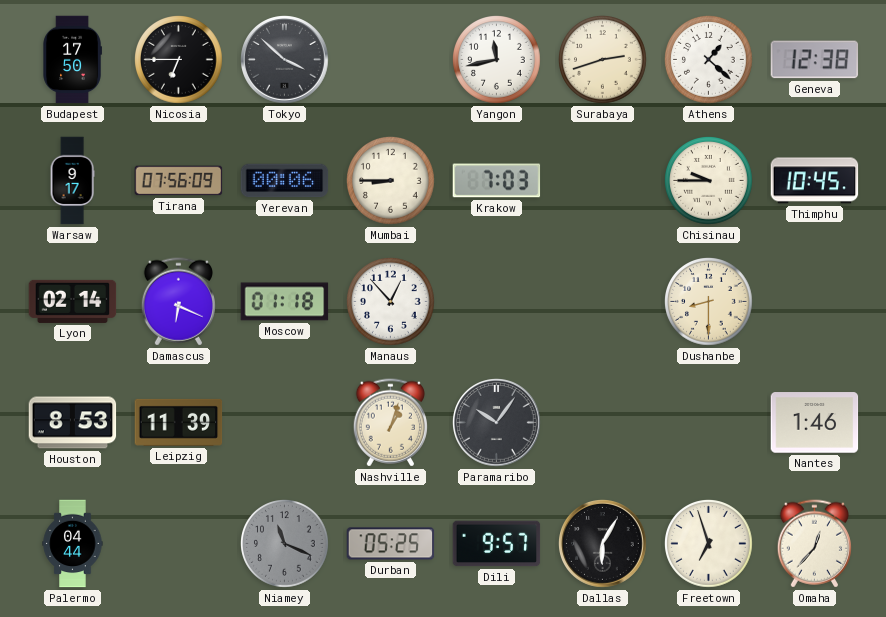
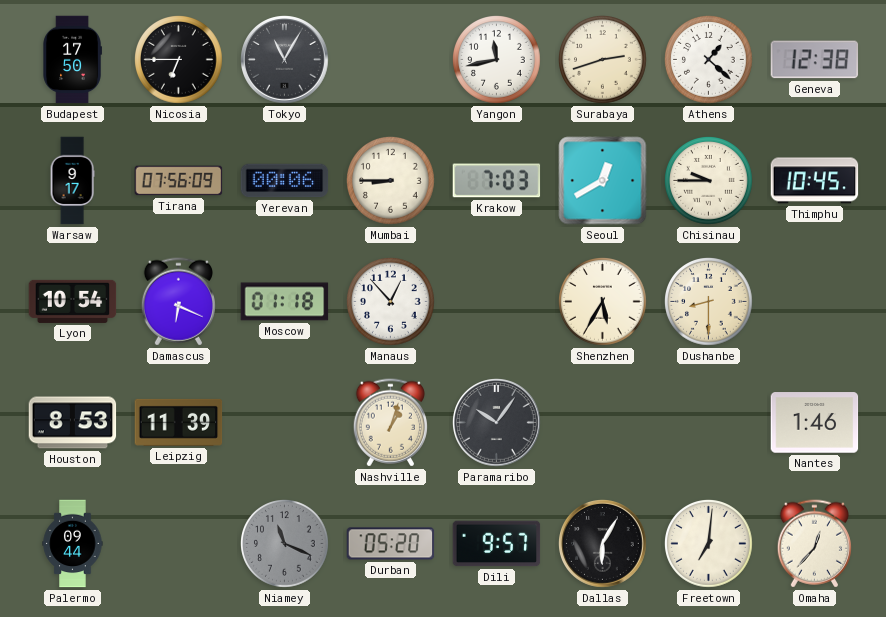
Tokyo: 3:52 -> 11:05 (285, 60)
Seoul: none -> 12:40 (603, 181)
Lyon: 02:14 -> 10:54 (73, 301)
Shenzhen: none -> 5:35 (603, 302)
Palermo: 04:44 -> 09:44 (73, 544)
Durban: 05:25 -> 05:20 (391, 544)
Freetown: 6:57 -> 7:01 (709, 544)
